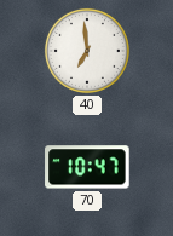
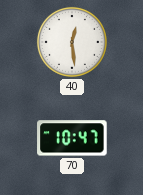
40: 6:59 -> 12:29 (72, 42)
